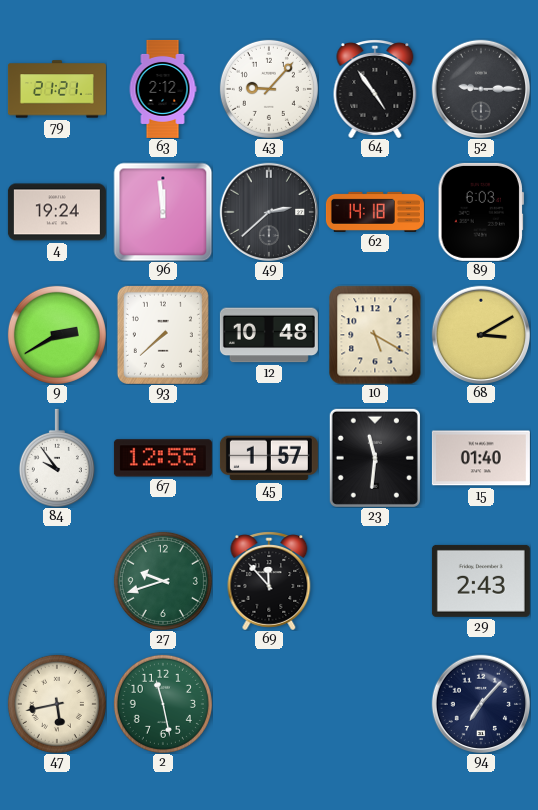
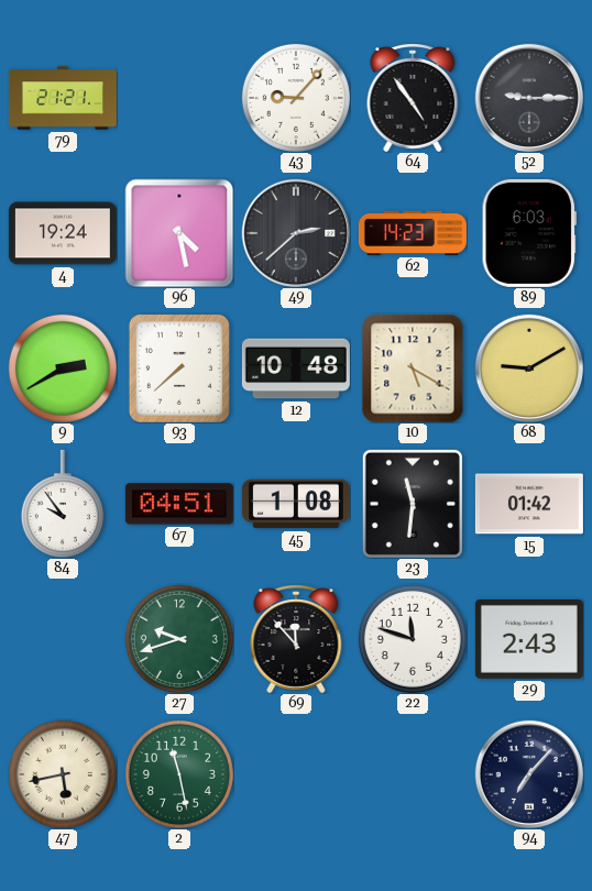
63: 2:12 -> none (163, 89)
96: 11:59 -> 4:28 (179, 233)
62: 14:18 -> 14:23 (413, 233)
68: 3:10 -> 9:10 (529, 369)
67: 12:55 -> 04:51 (179, 504)
45: 1:57 -> 1:08 (296, 504)
15: 01:40 -> 01:42 (529, 504)
22: none -> 11:48 (413, 639)
